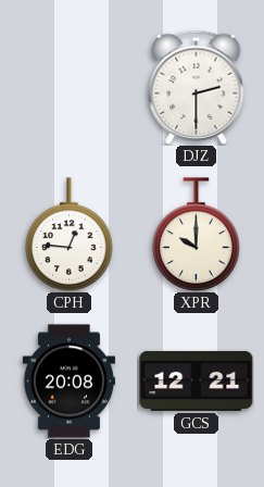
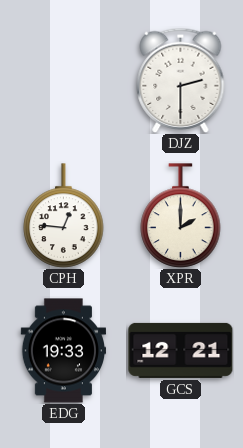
XPR: 10:00 -> 2:00 (181, 216)
EDG: 20:08 -> 19:33 (63, 351)
